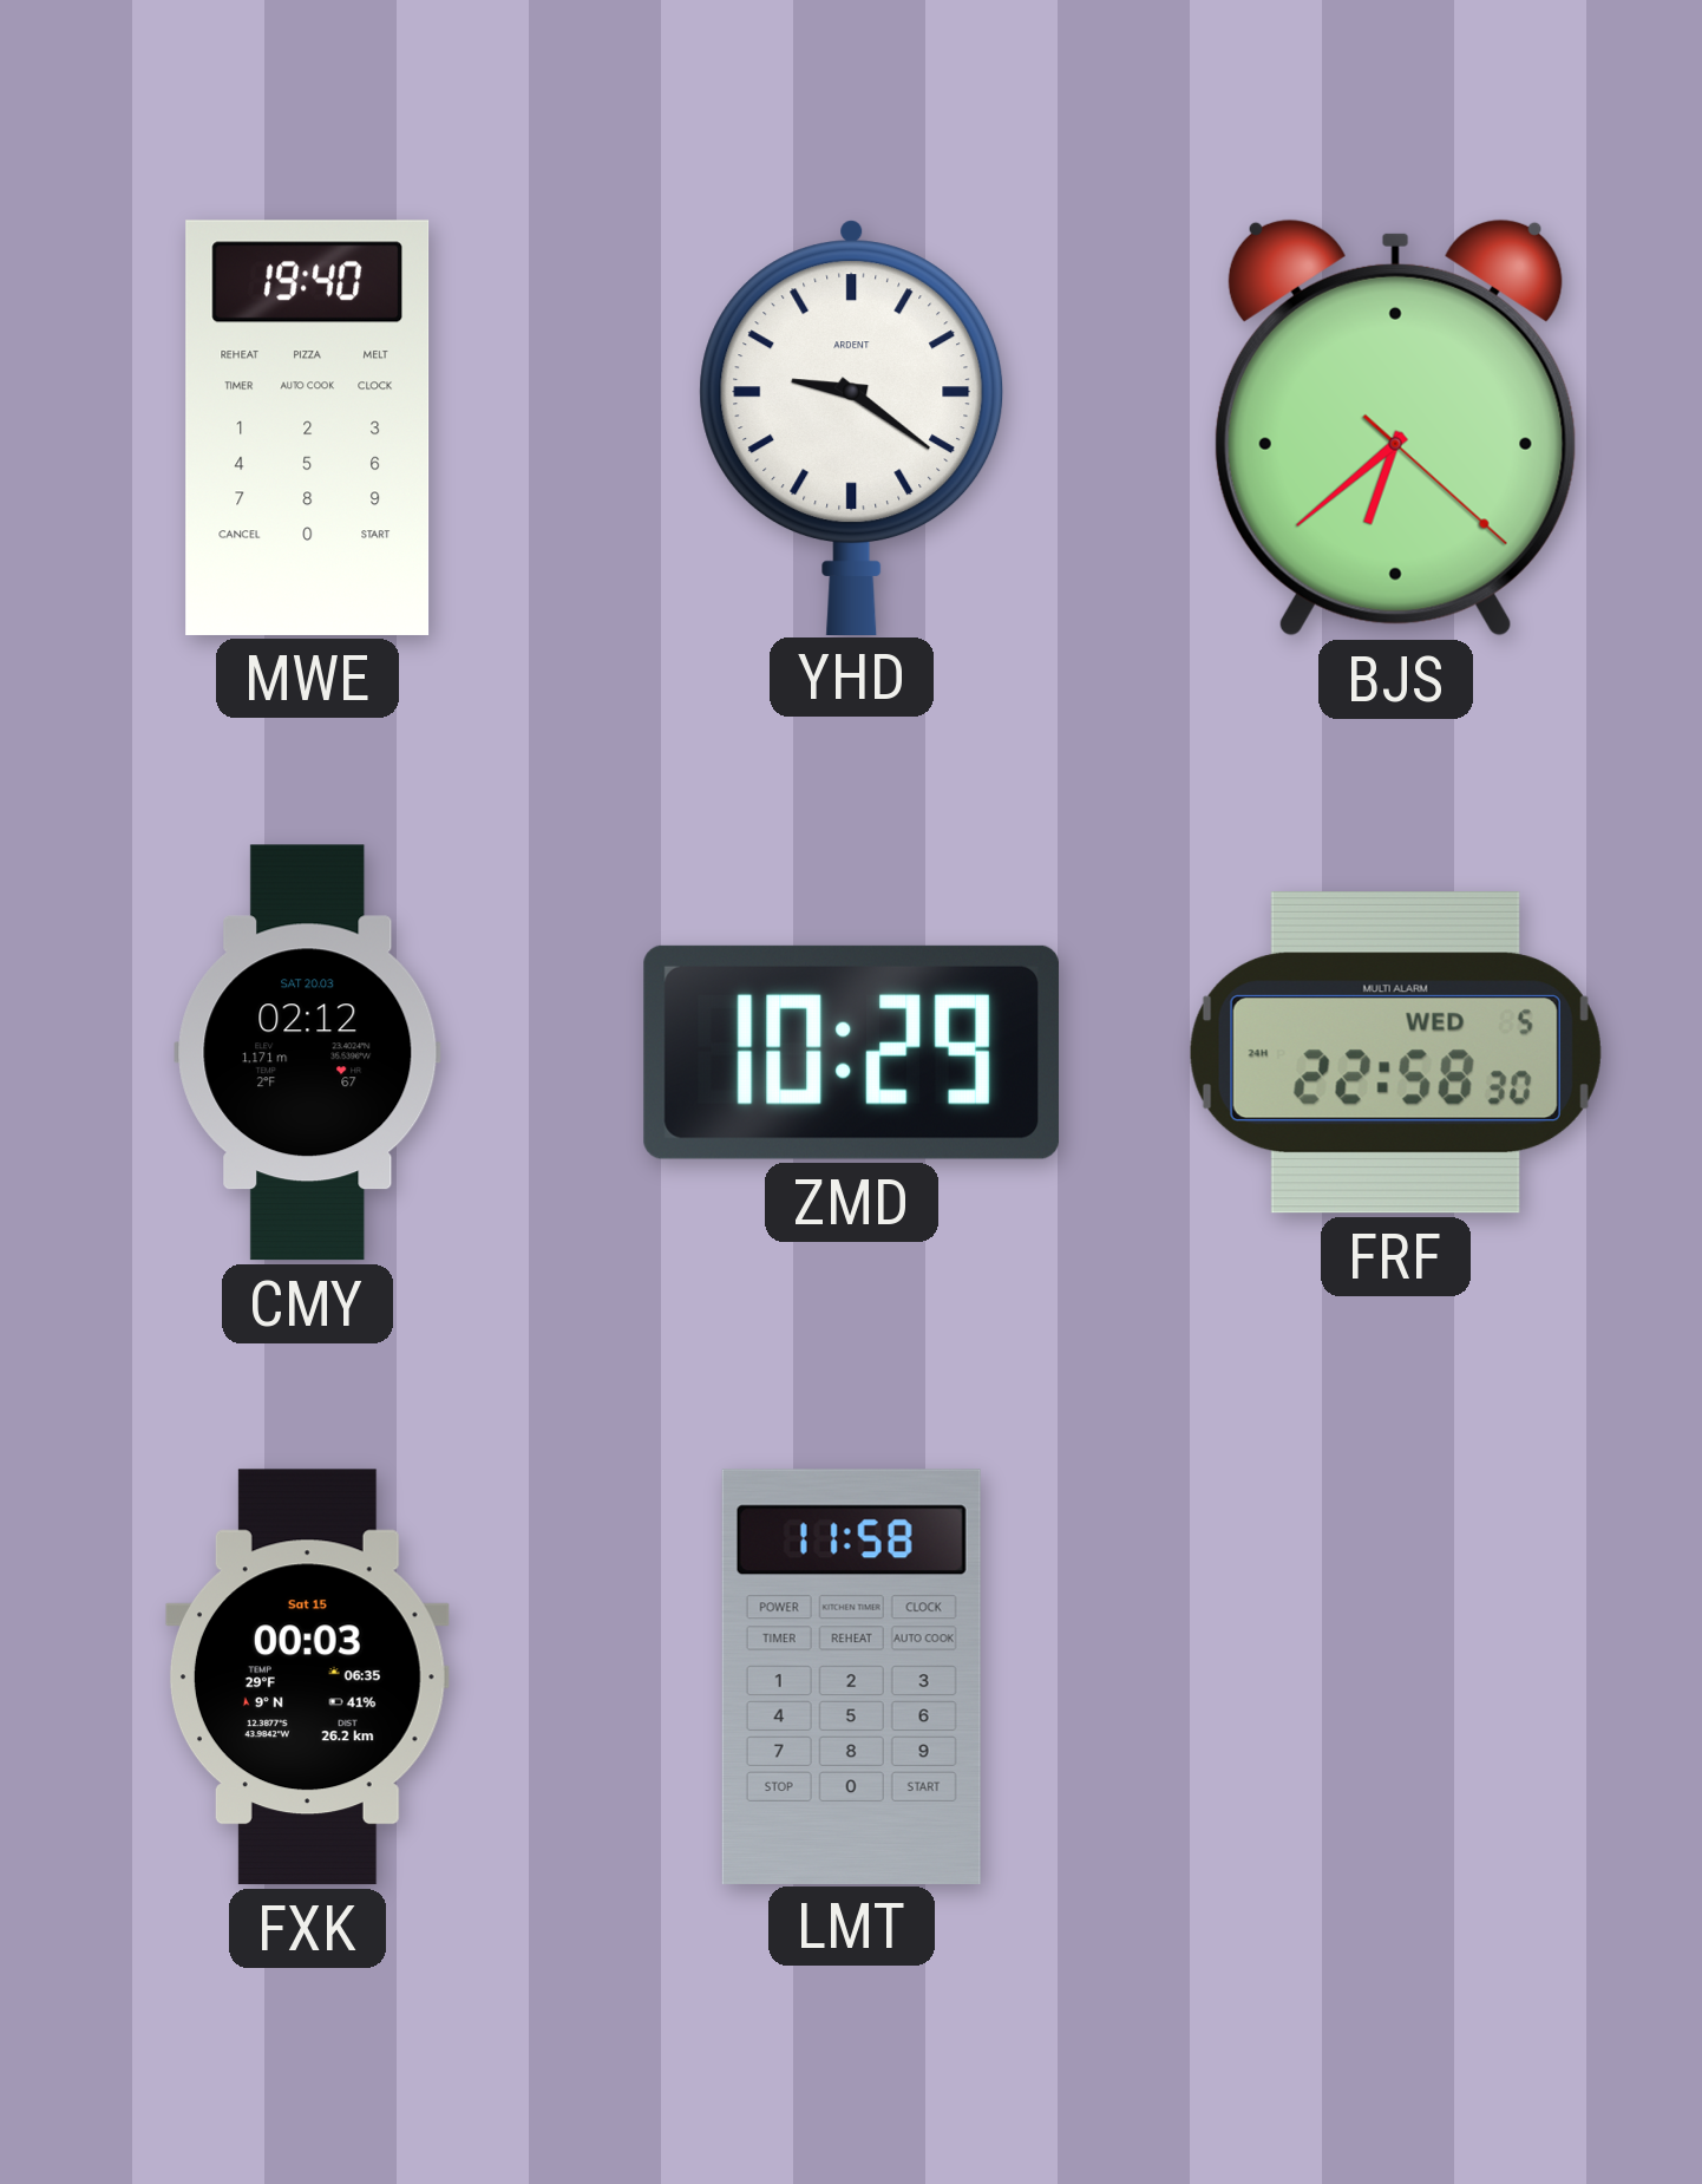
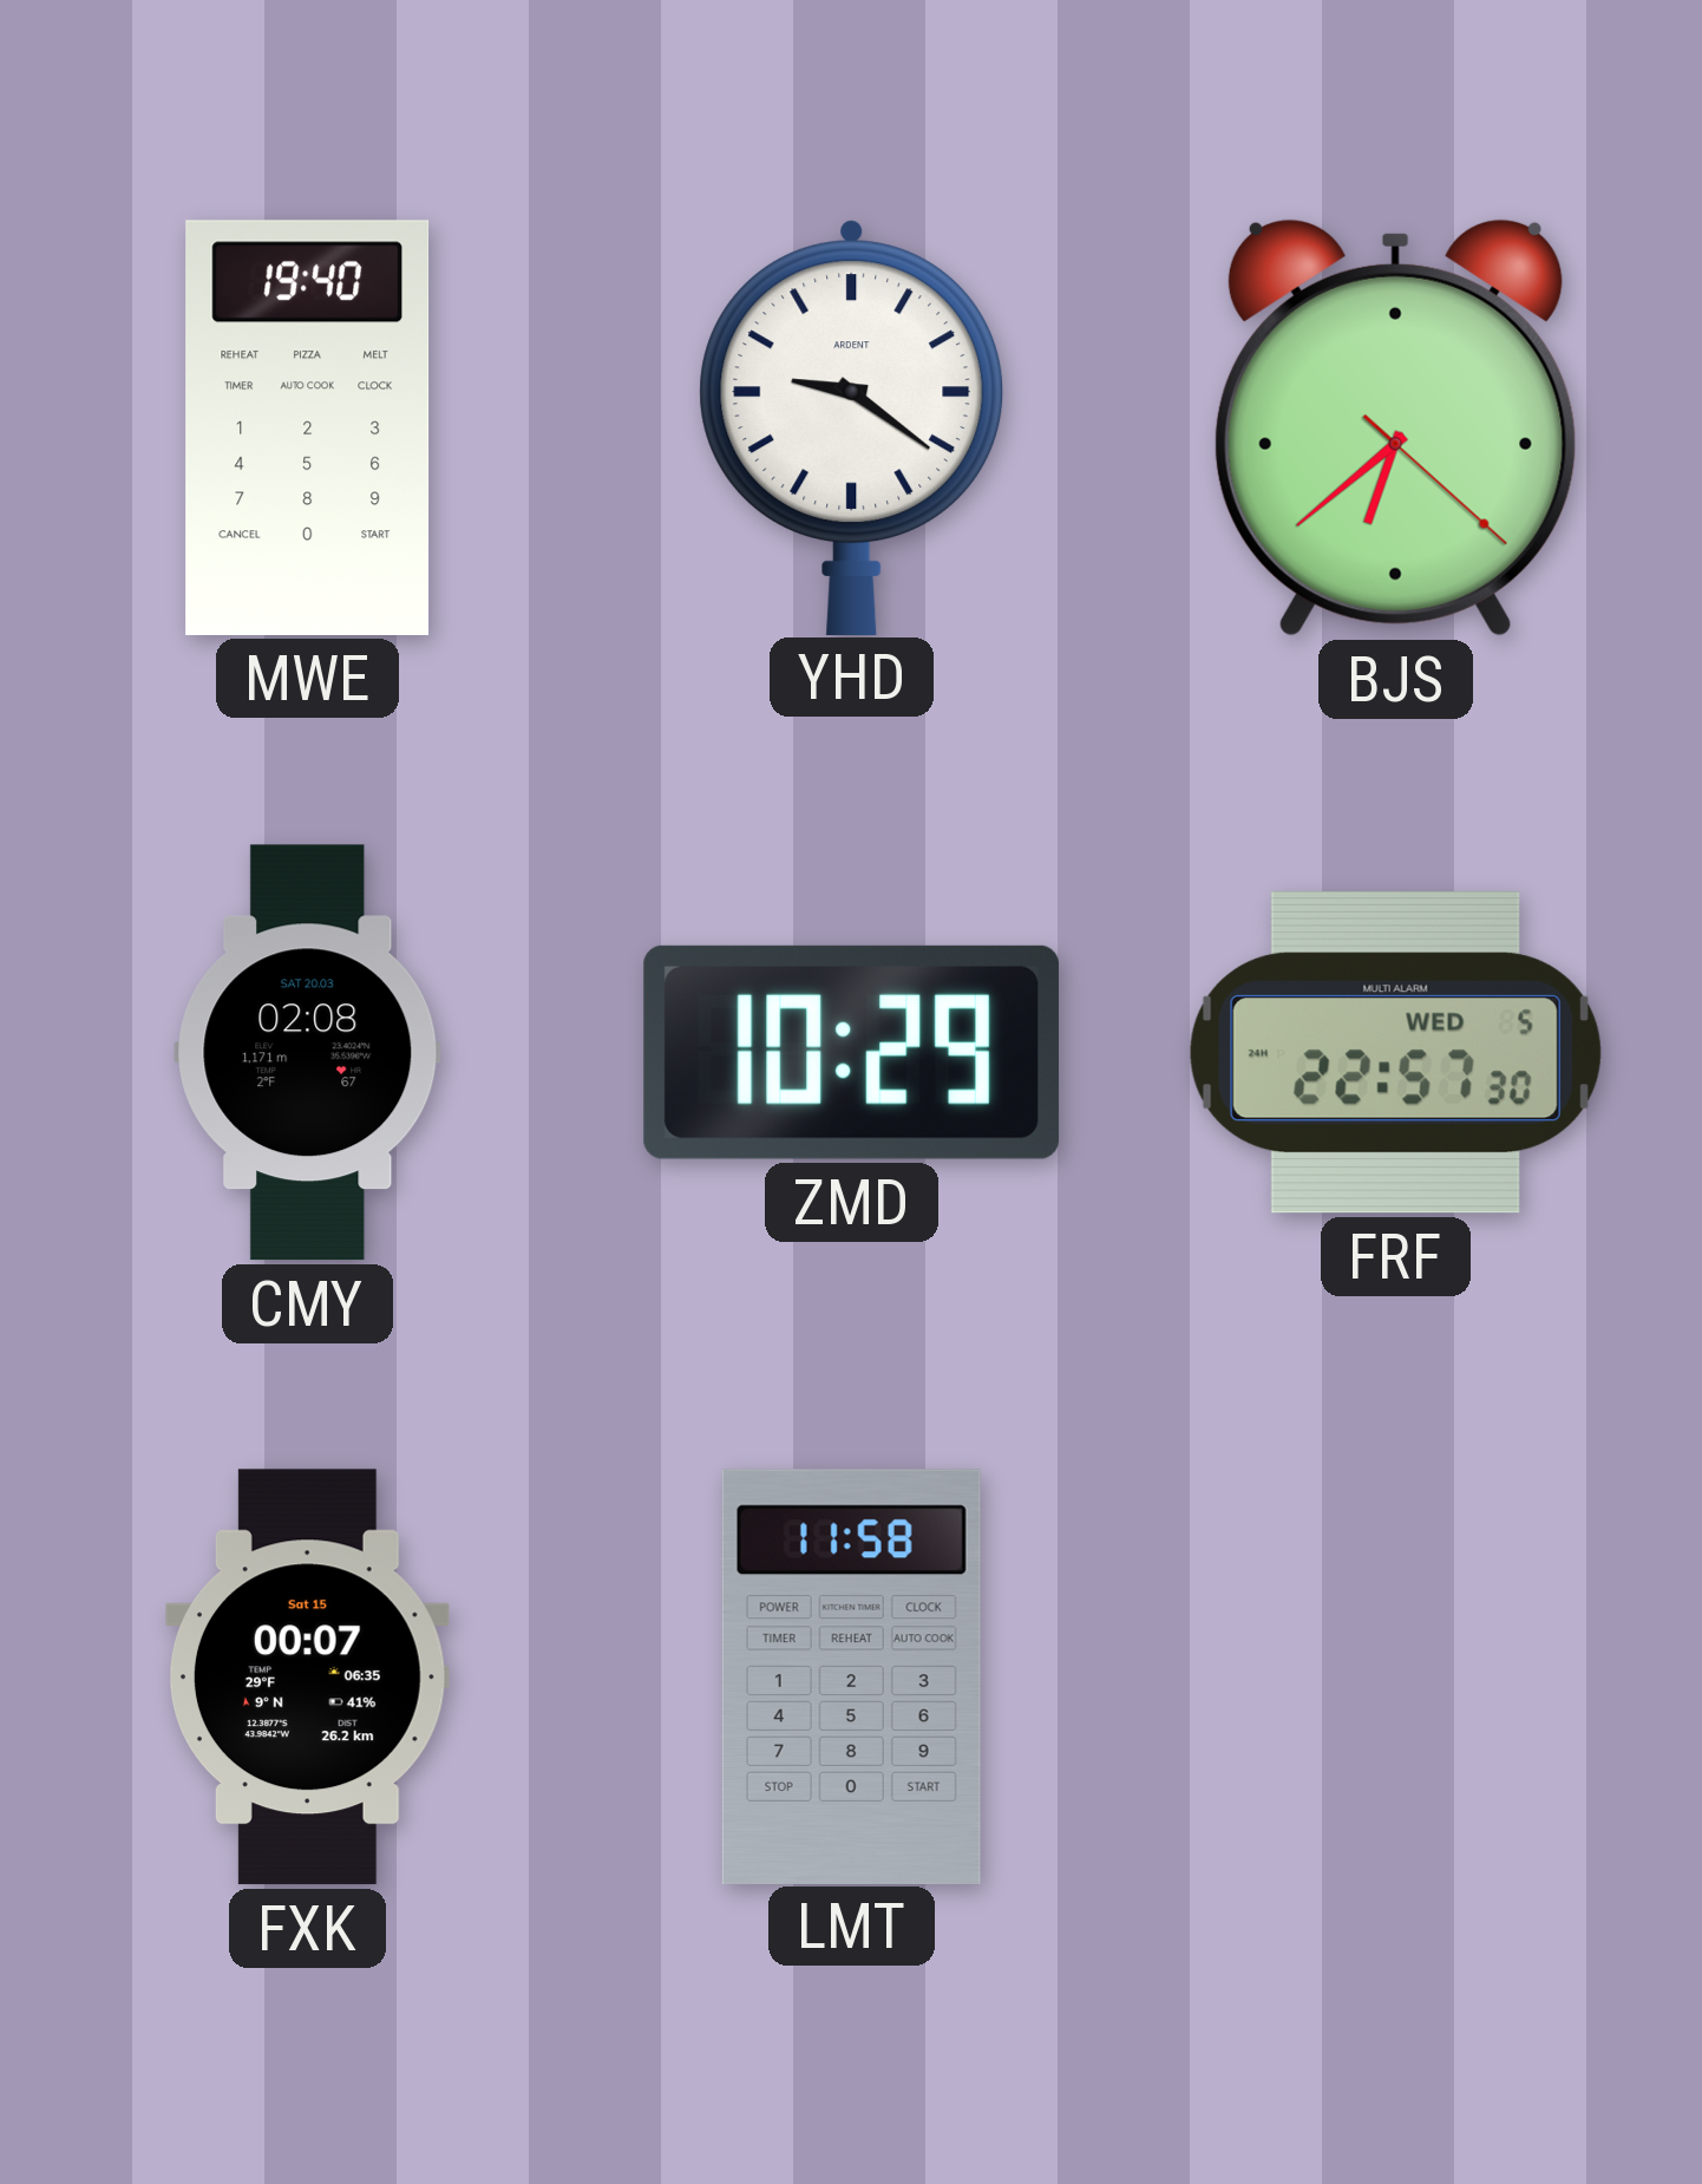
CMY: 02:12 -> 02:08 (308, 1053)
FRF: 22:58 -> 22:57 (1395, 1053)
FXK: 00:03 -> 00:07 (307, 1678)
